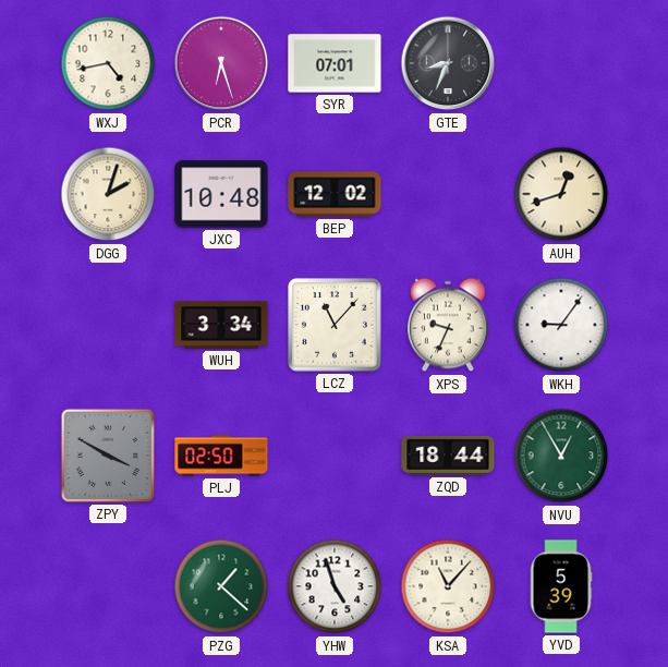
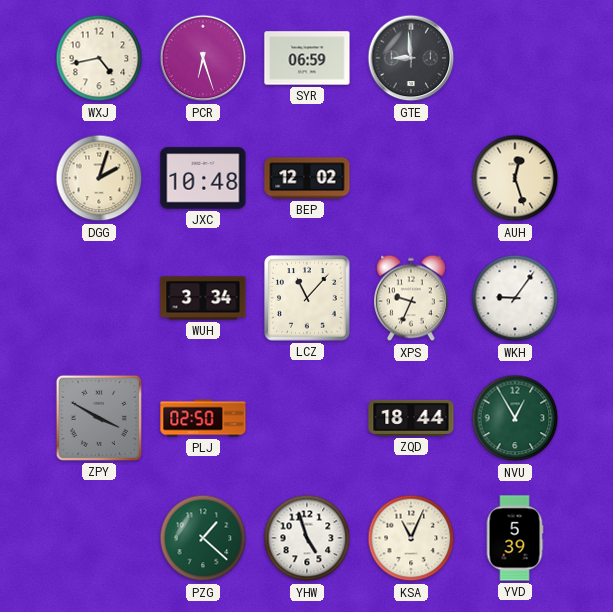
SYR: 07:01 -> 06:59 (307, 58)
GTE: 8:34 -> 8:59 (411, 58)
AUH: 12:42 -> 12:27 (515, 178)
KSA: 11:07 -> 11:04 (411, 538)
